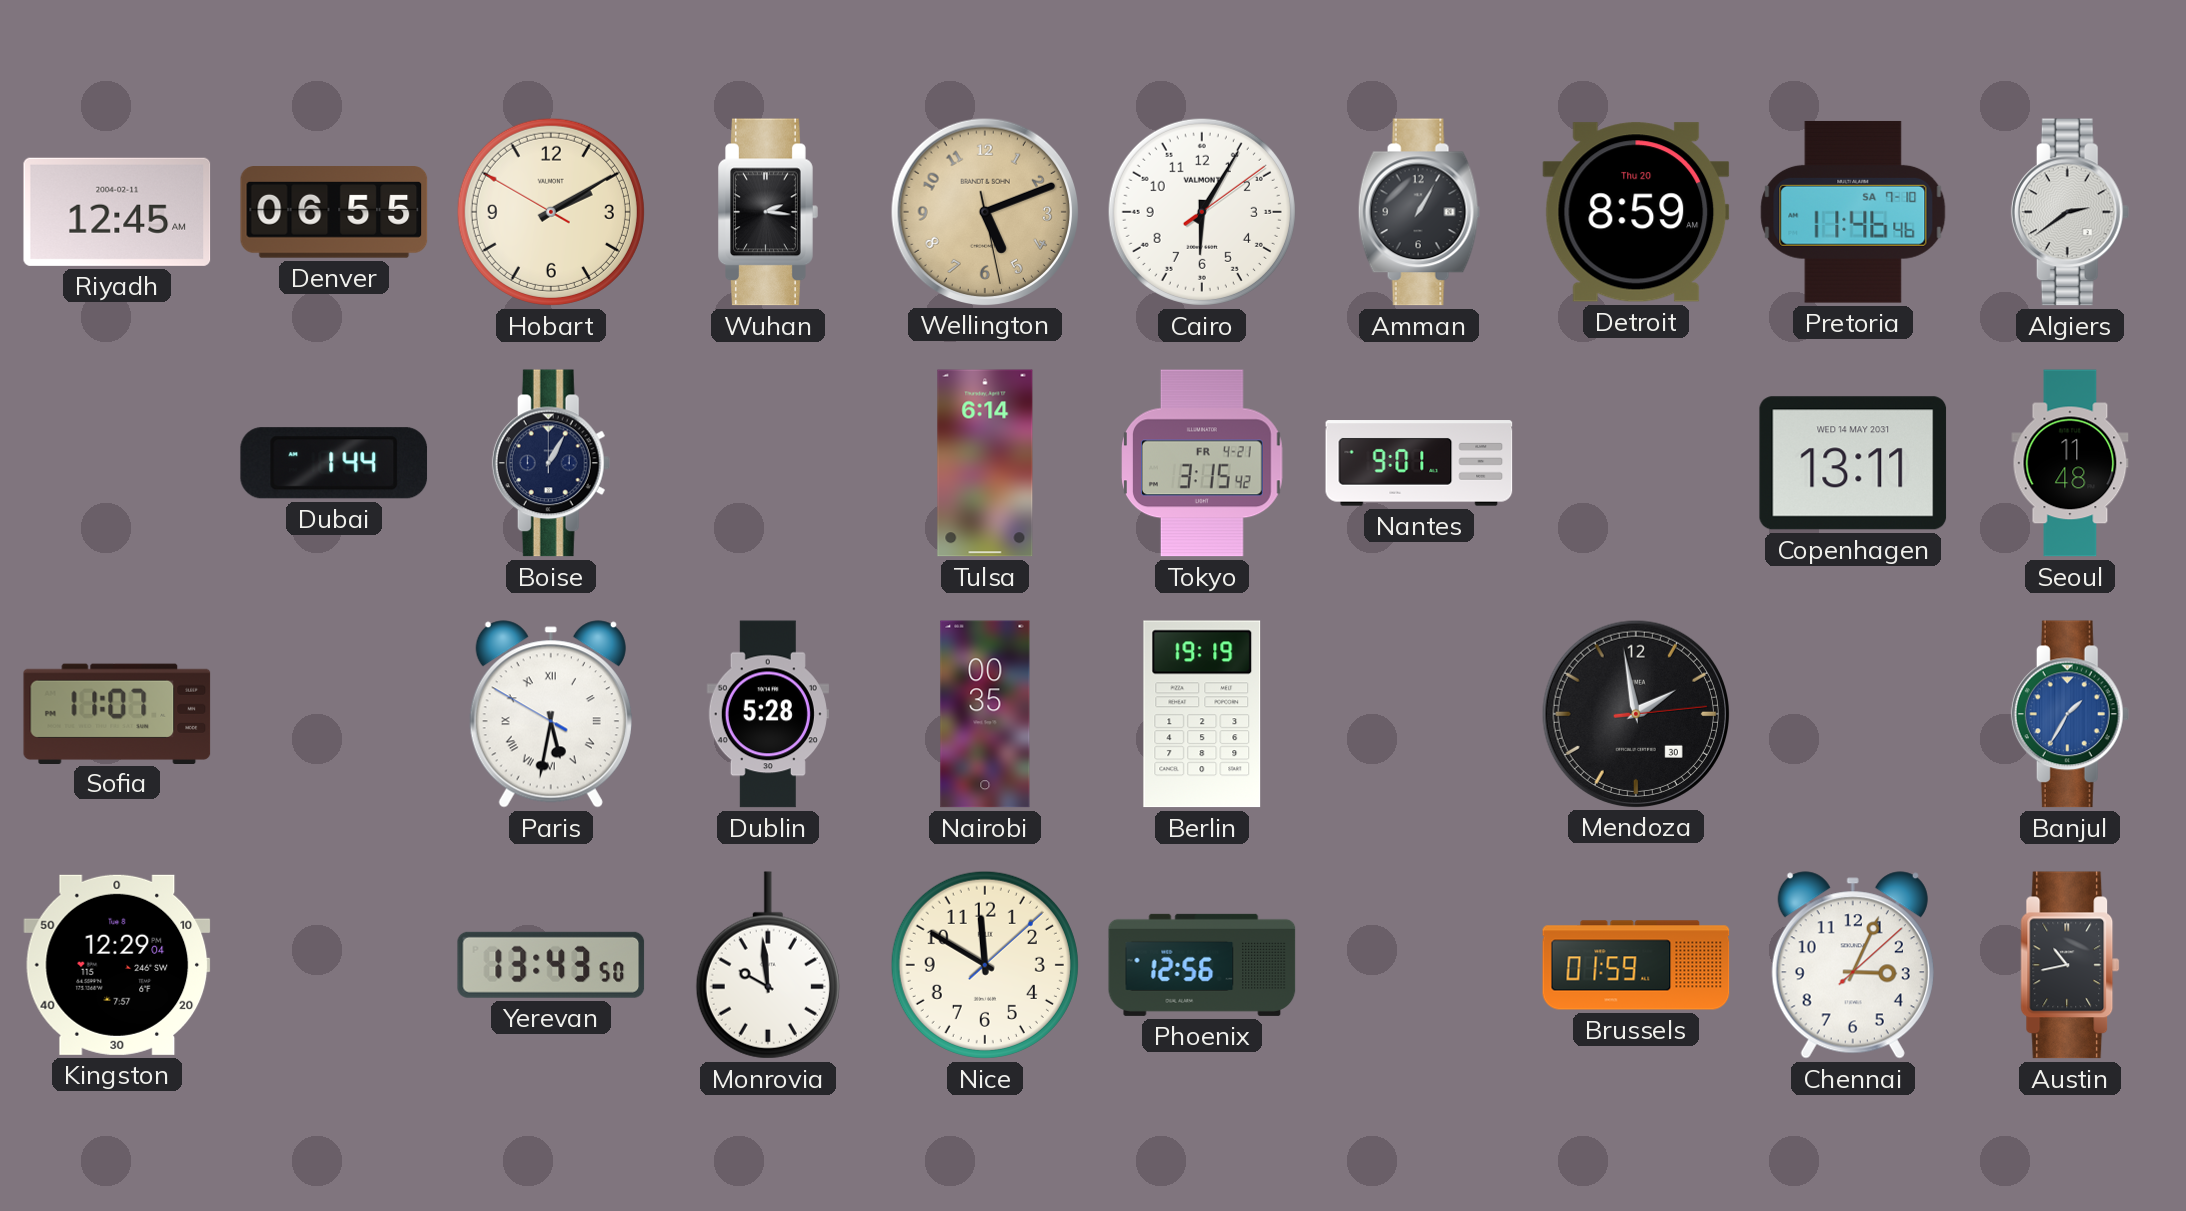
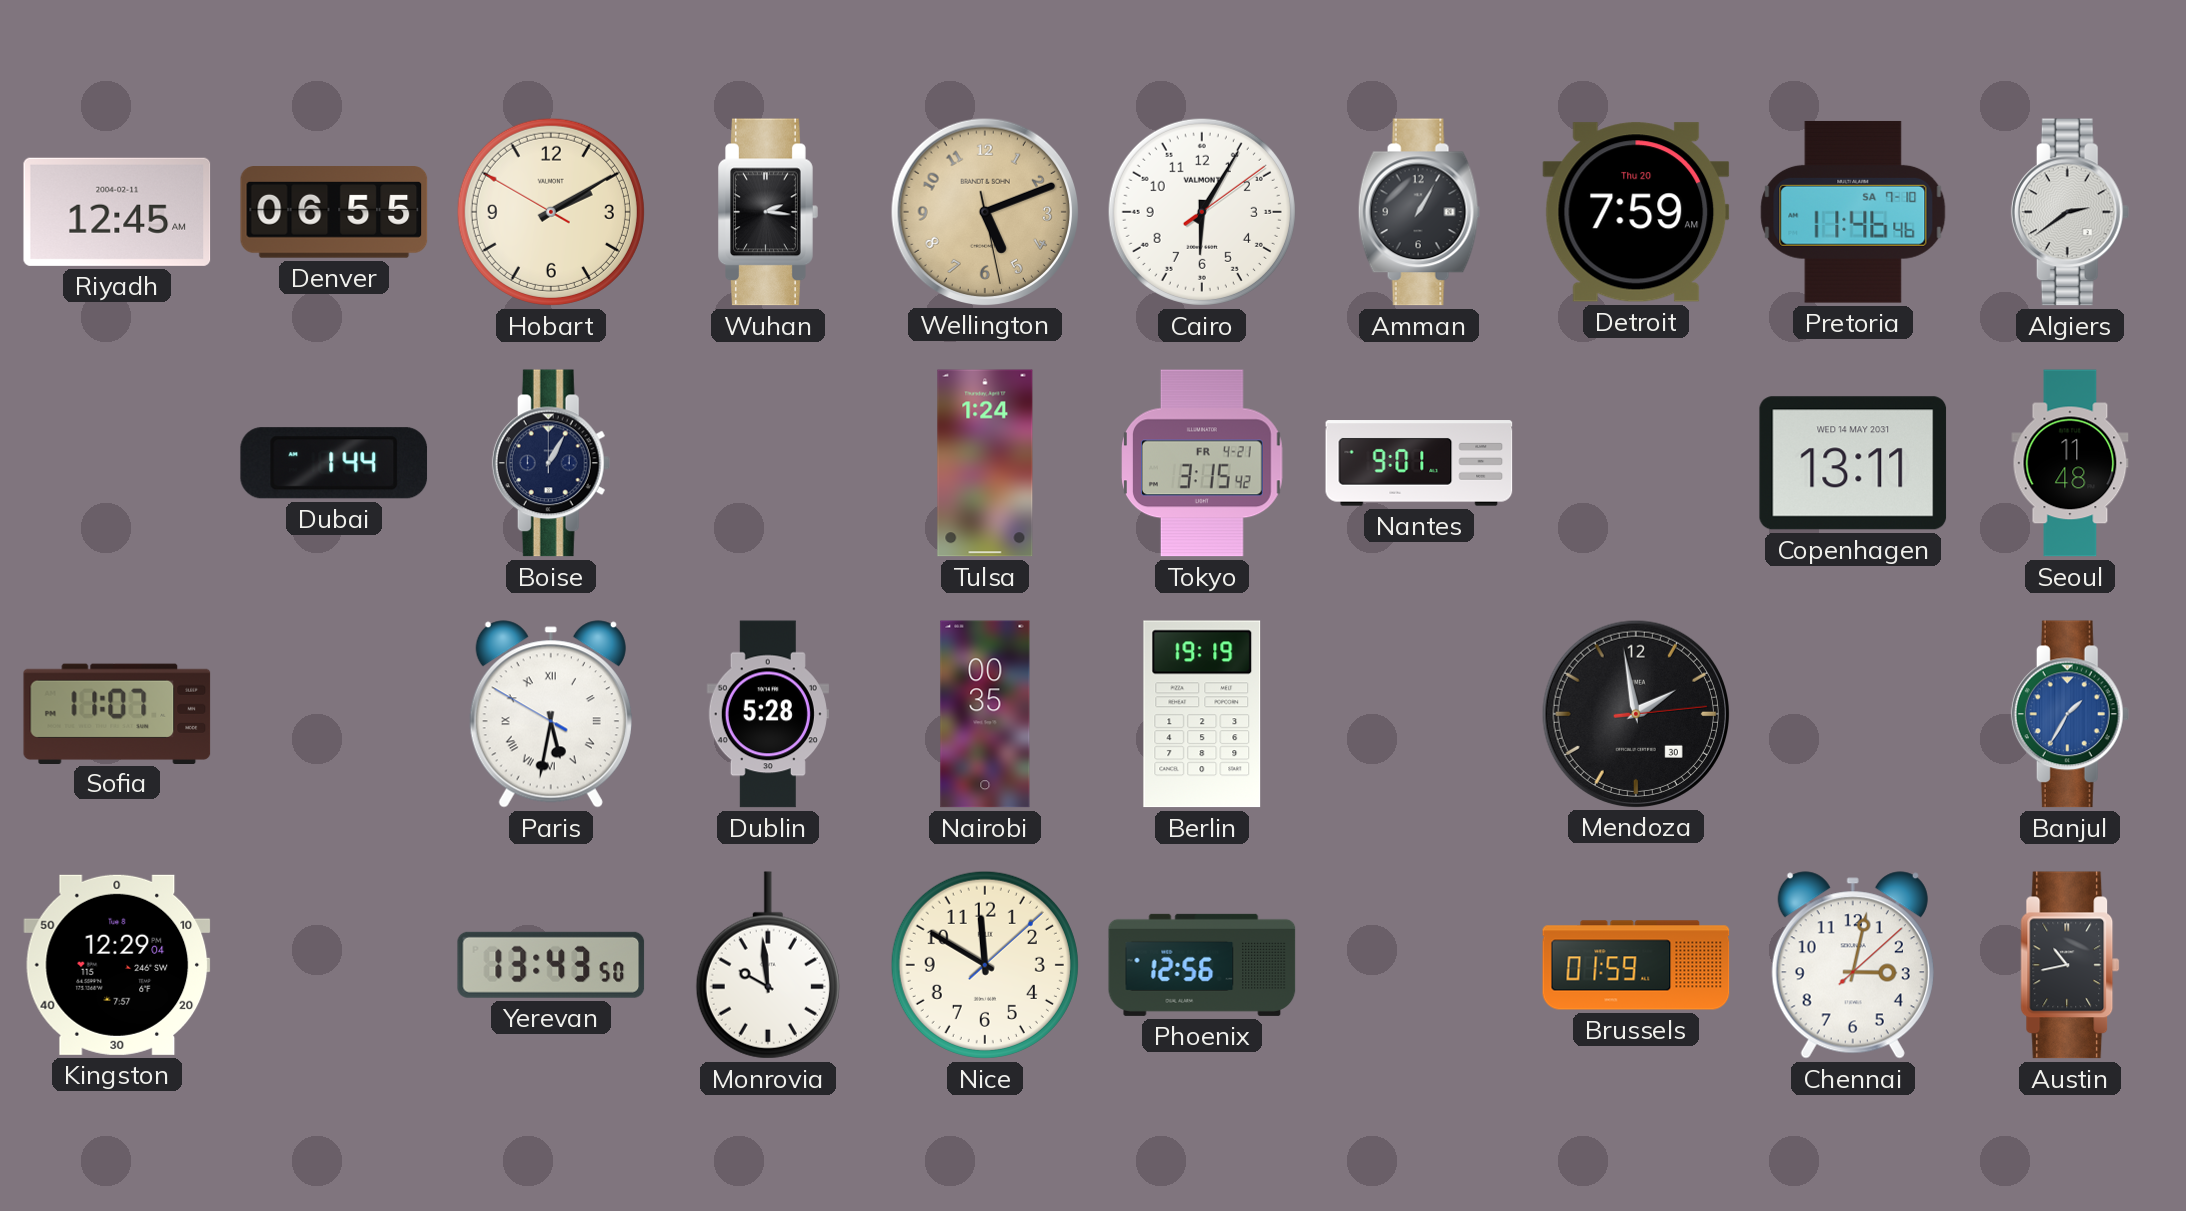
Detroit: 8:59 -> 7:59 (1636, 212)
Tulsa: 6:14 -> 1:24 (985, 463)
Chennai: 3:04 -> 3:02 (1853, 965)
